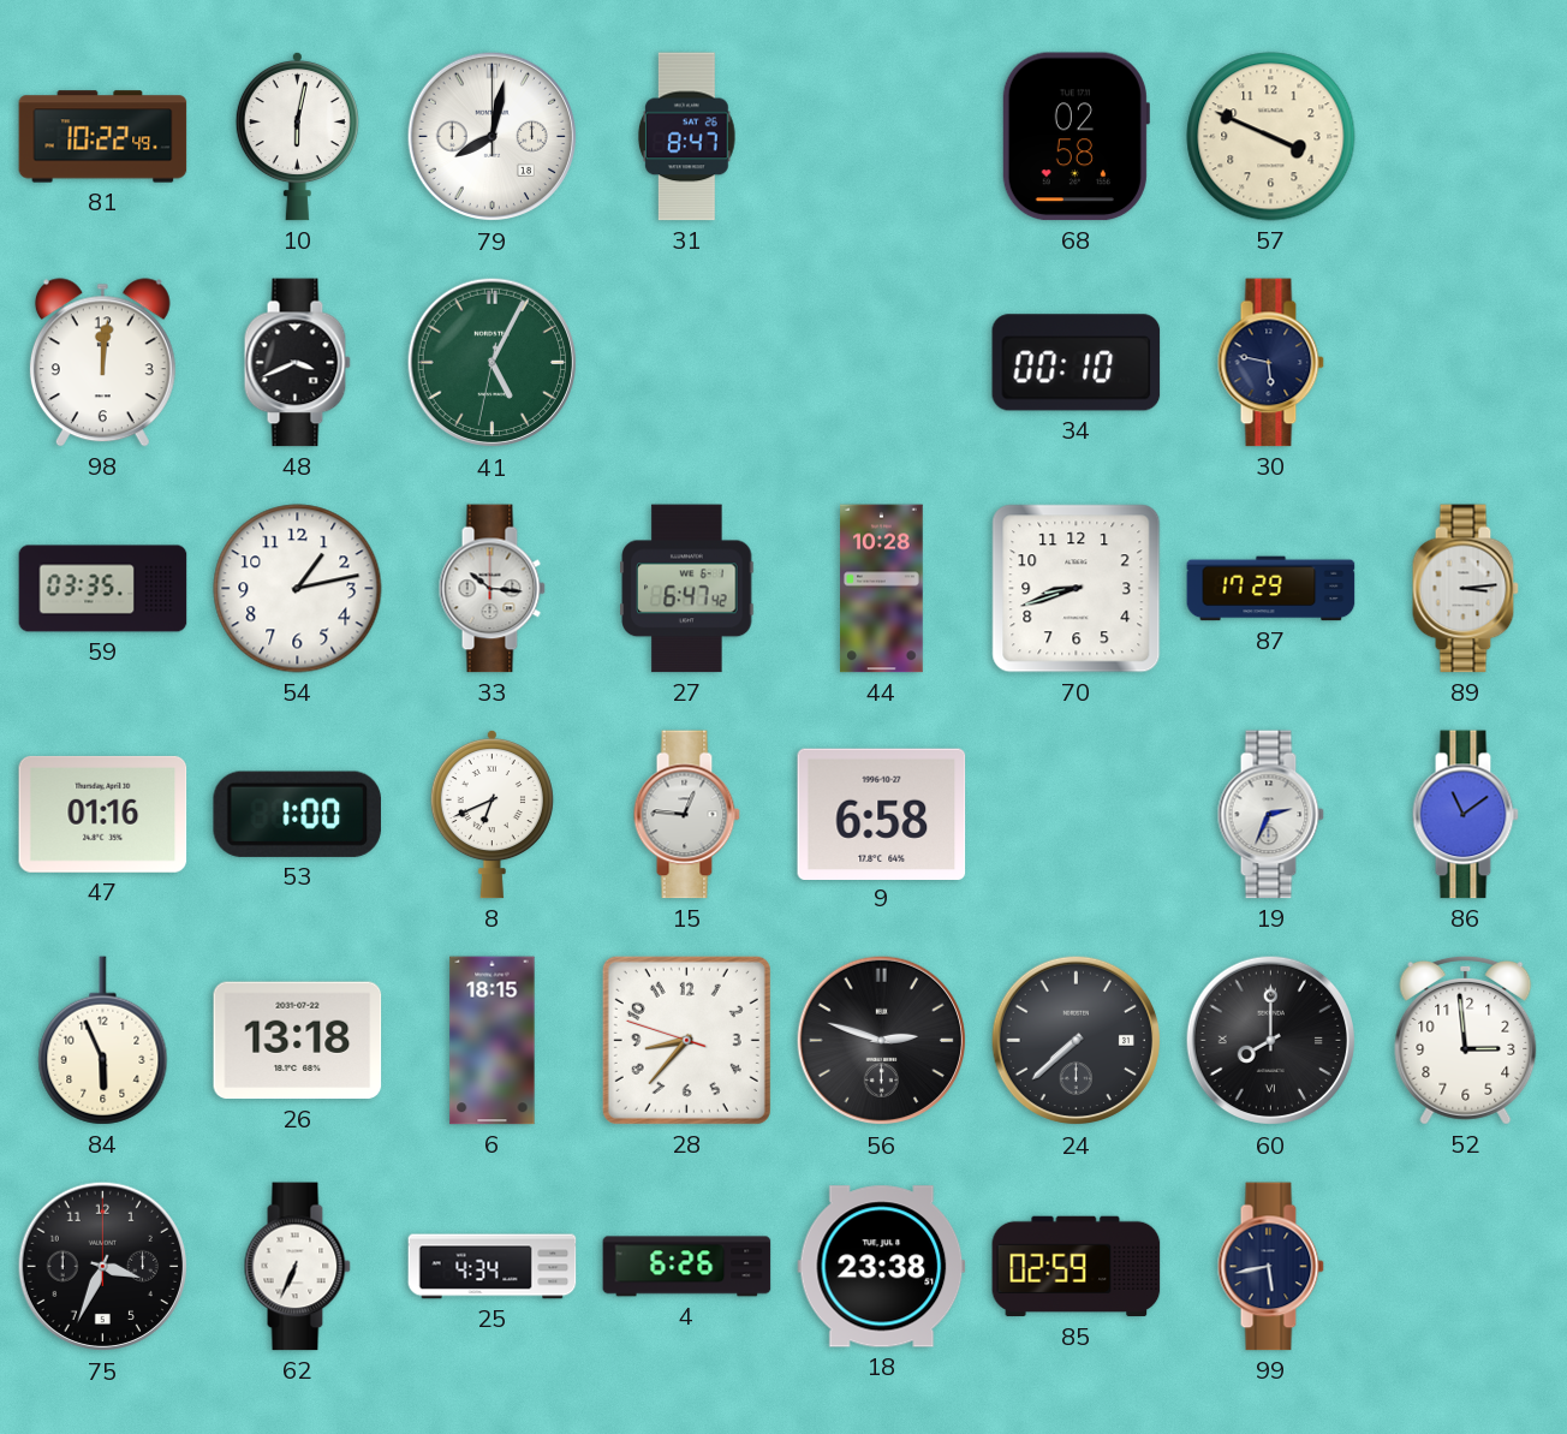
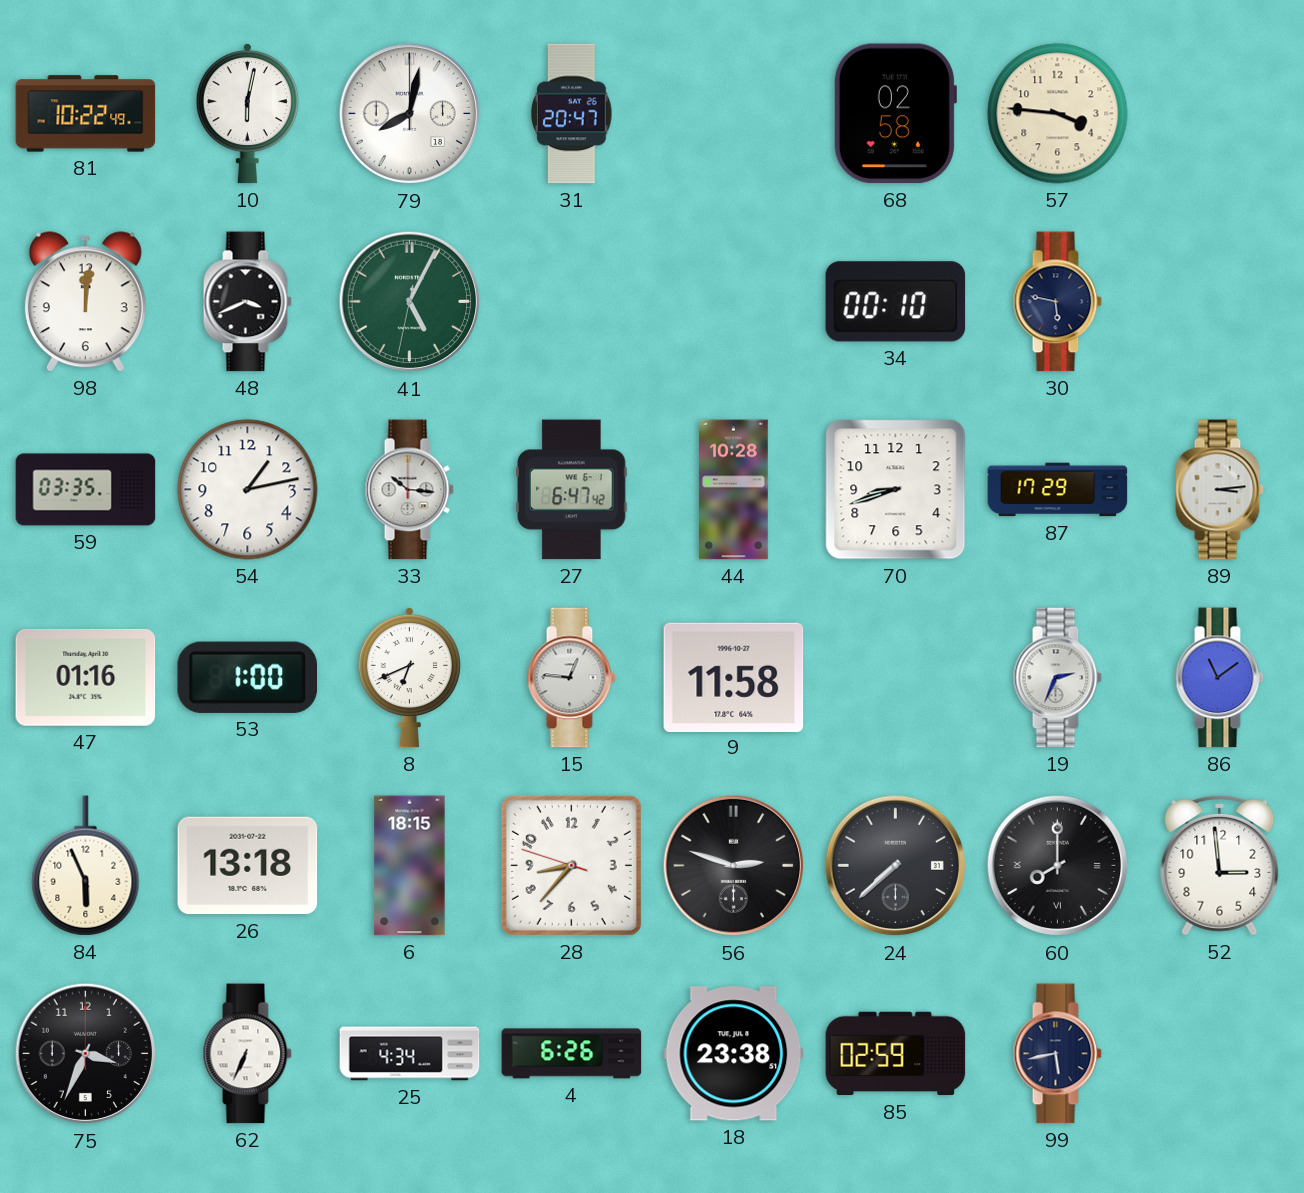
31: 8:47 -> 20:47 (572, 114)
57: 3:49 -> 3:46 (1058, 114)
9: 6:58 -> 11:58 (734, 677)
